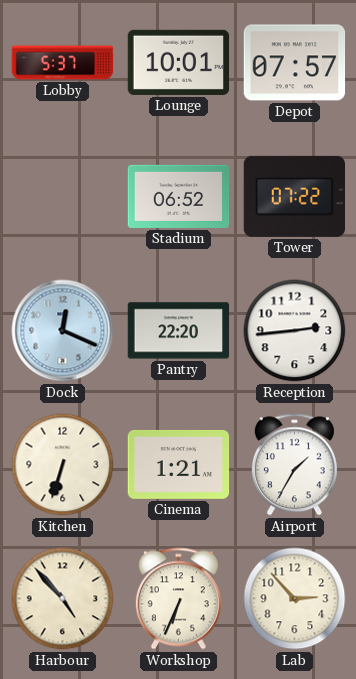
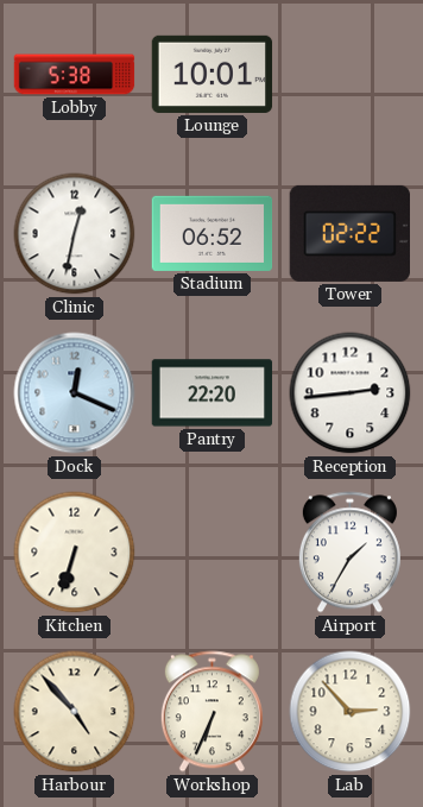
Lobby: 5:37 -> 5:38 (75, 75)
Depot: 07:57 -> none (295, 63)
Clinic: none -> 12:32 (75, 234)
Tower: 07:22 -> 02:22 (349, 233)
Cinema: 1:21 -> none (179, 464)
